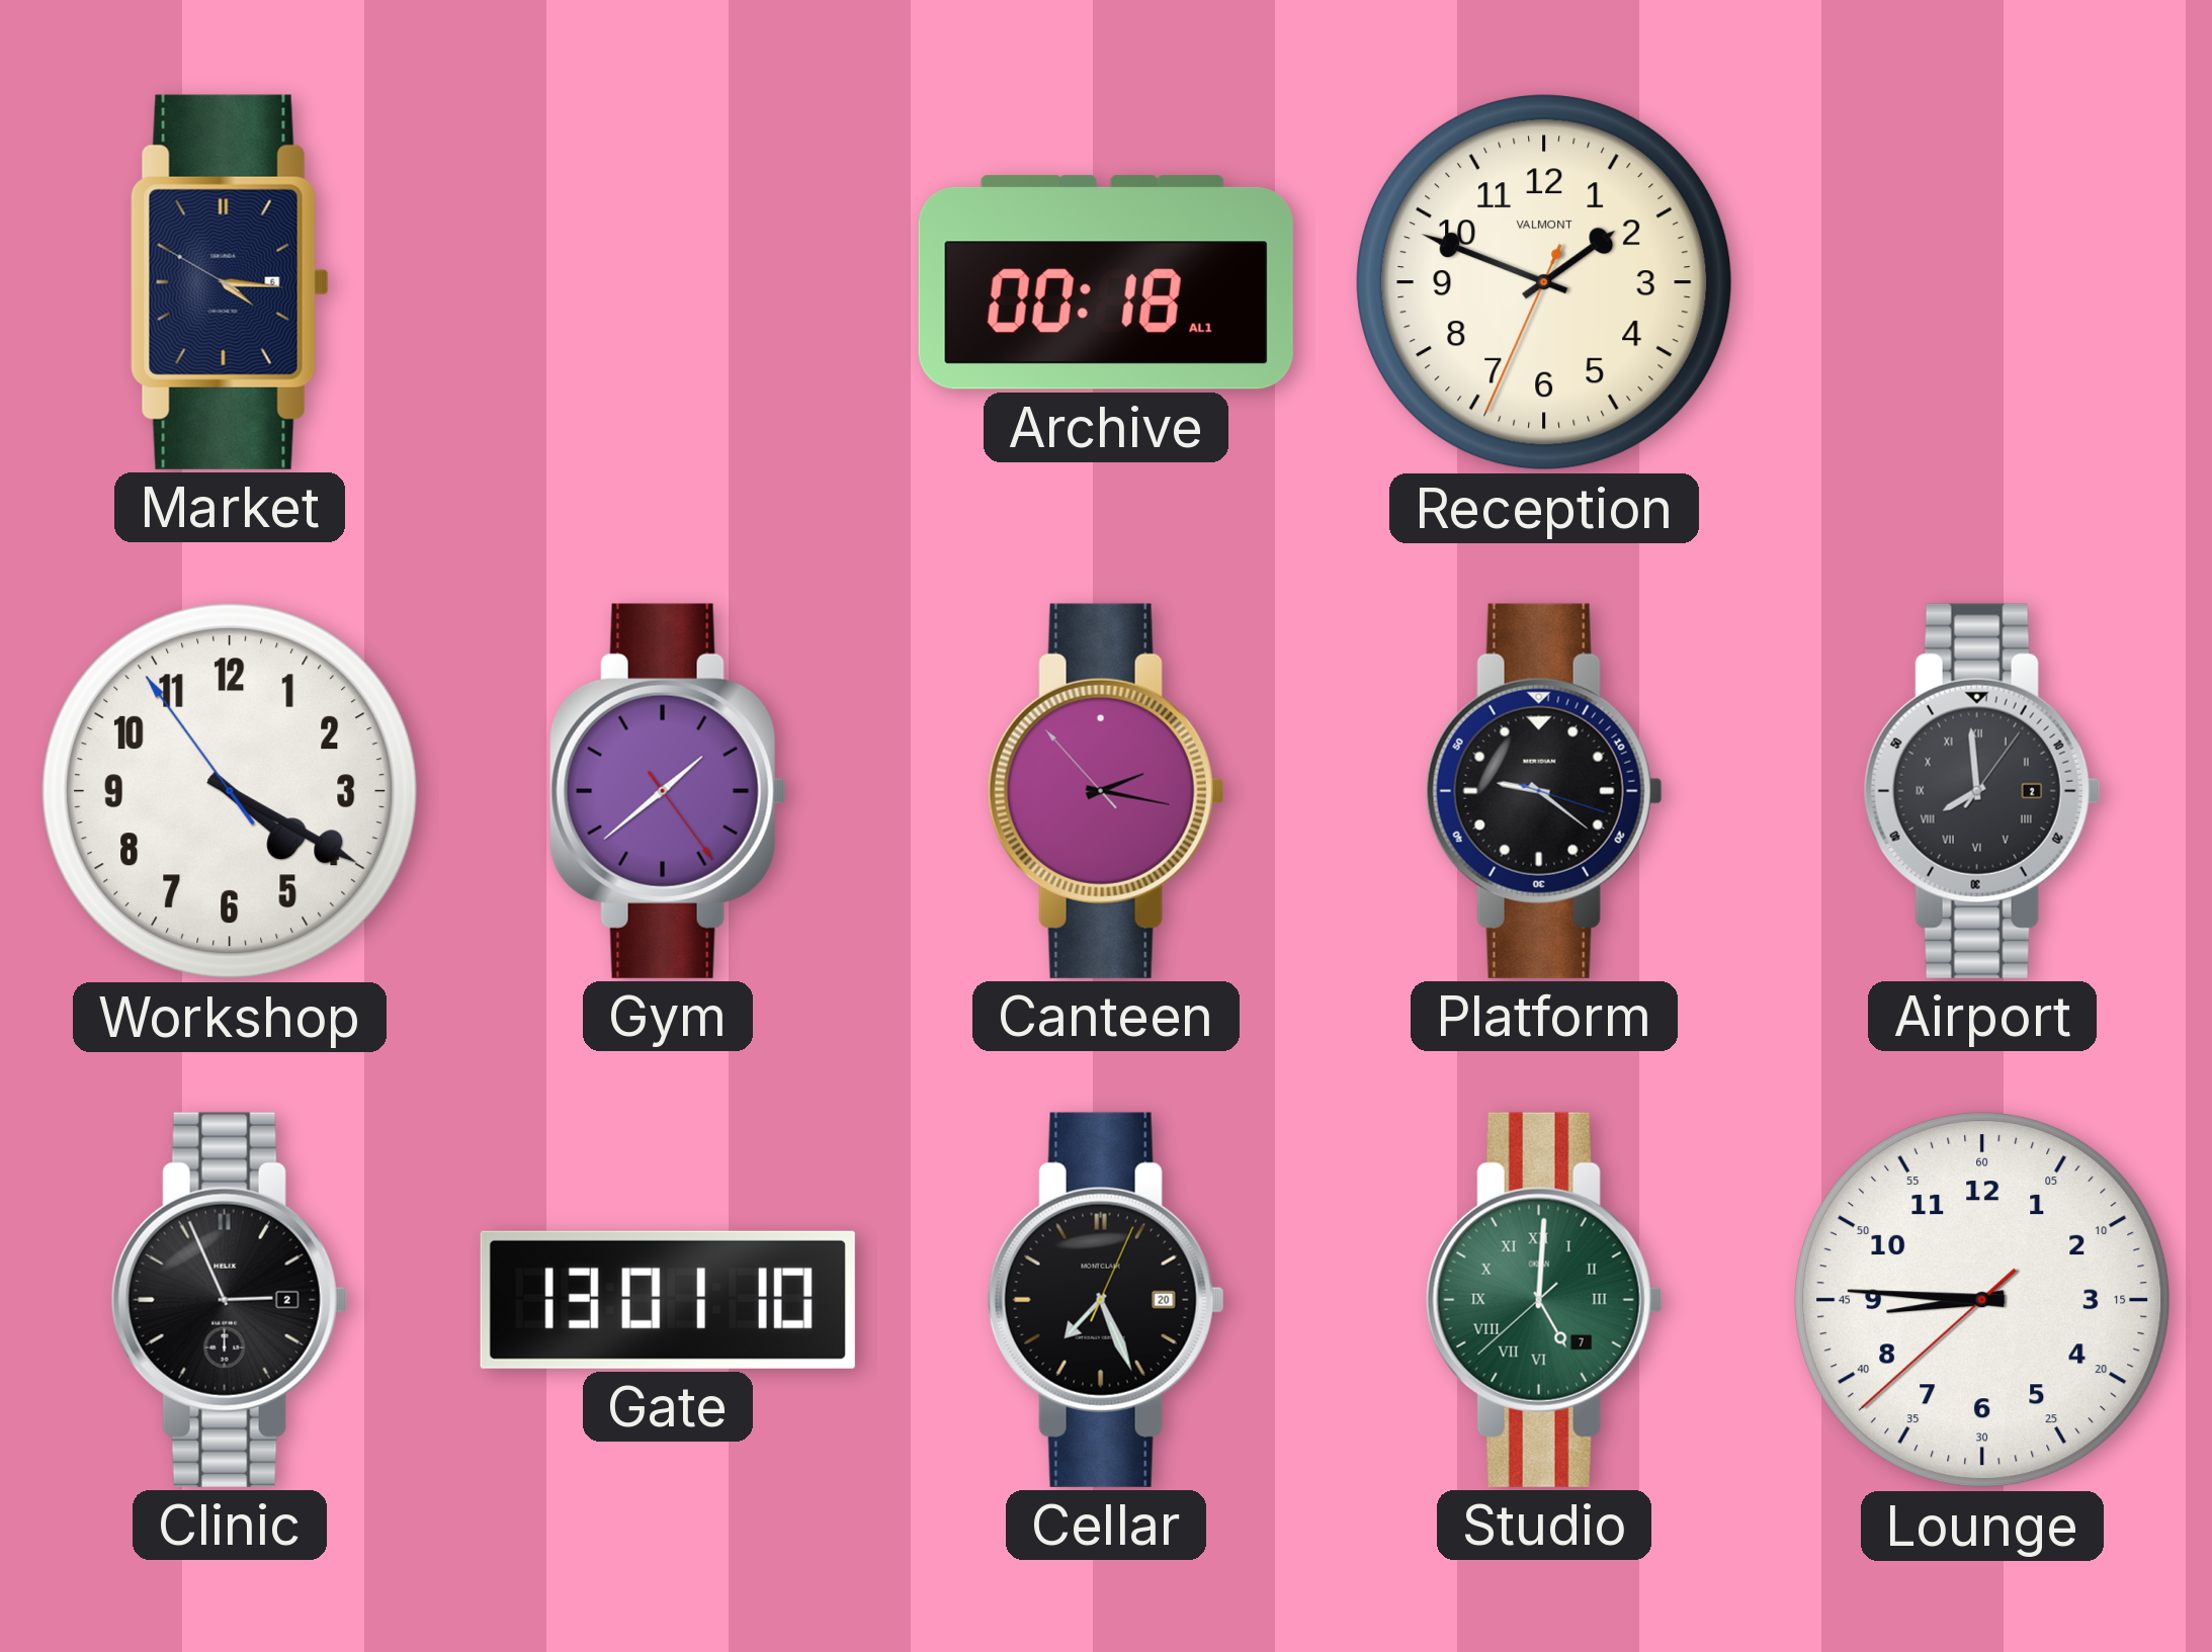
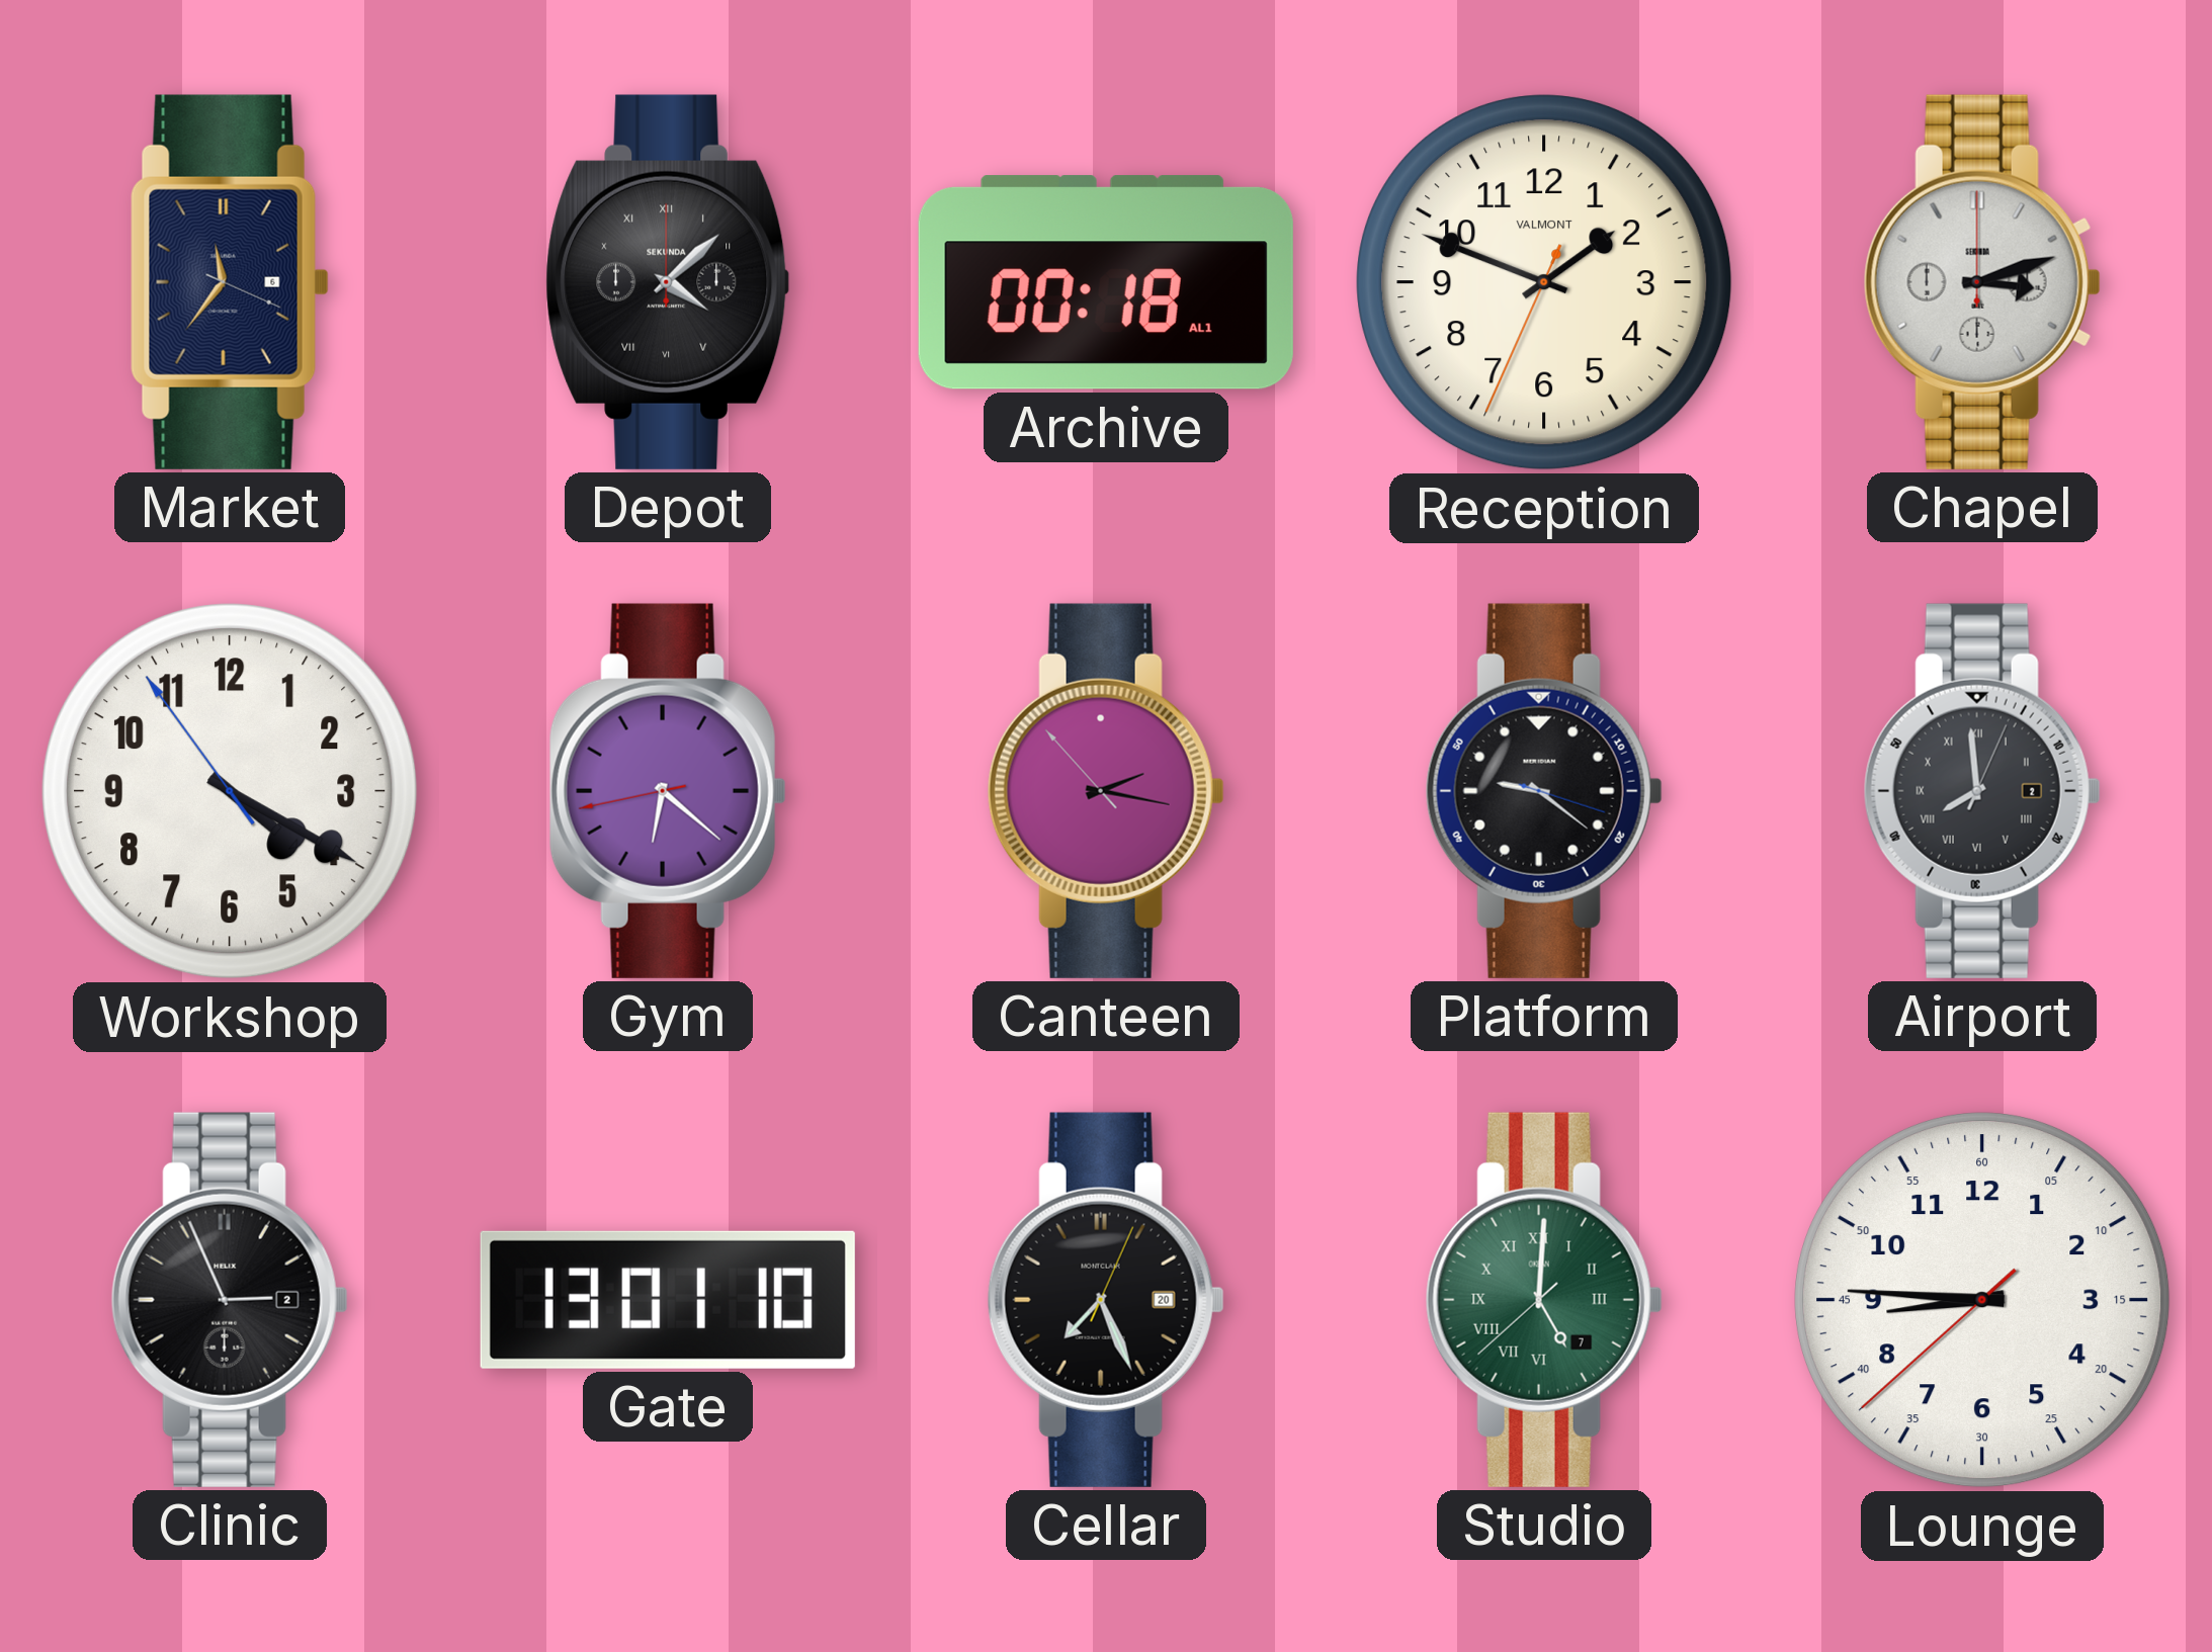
Market: 4:15 -> 11:36 (230, 282)
Depot: none -> 4:08 (668, 282)
Chapel: none -> 3:12 (1982, 282)
Gym: 1:38 -> 6:21 (668, 791)
Airport: 7:59:06 -> 7:59:04 (1982, 791)
